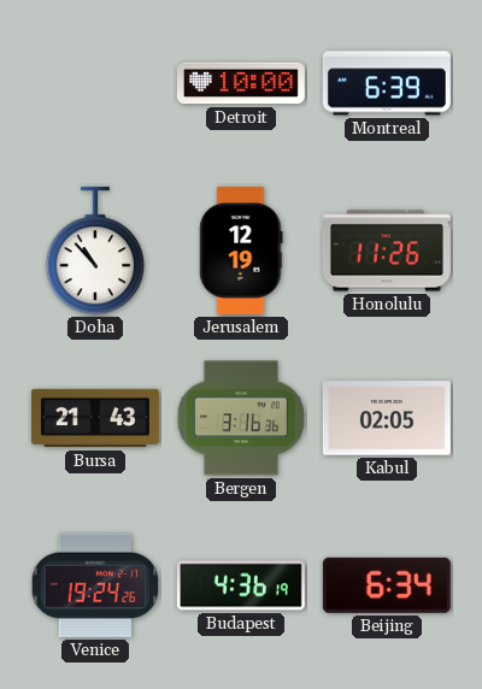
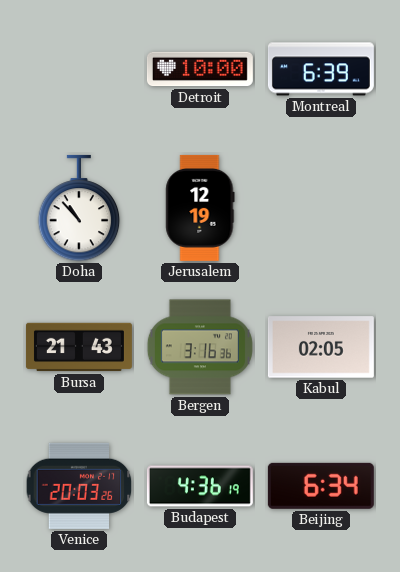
Honolulu: 11:26 -> none (387, 251)
Venice: 19:24 -> 20:03 (79, 486)
